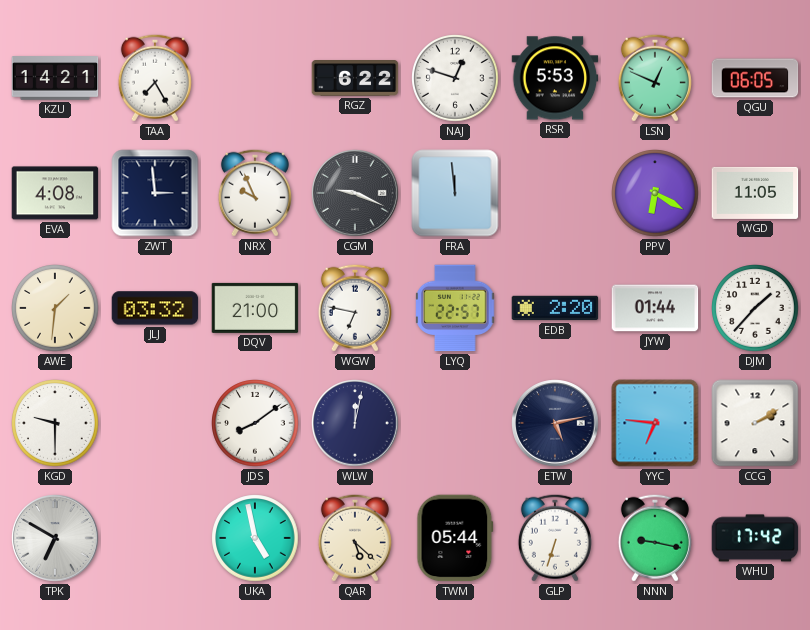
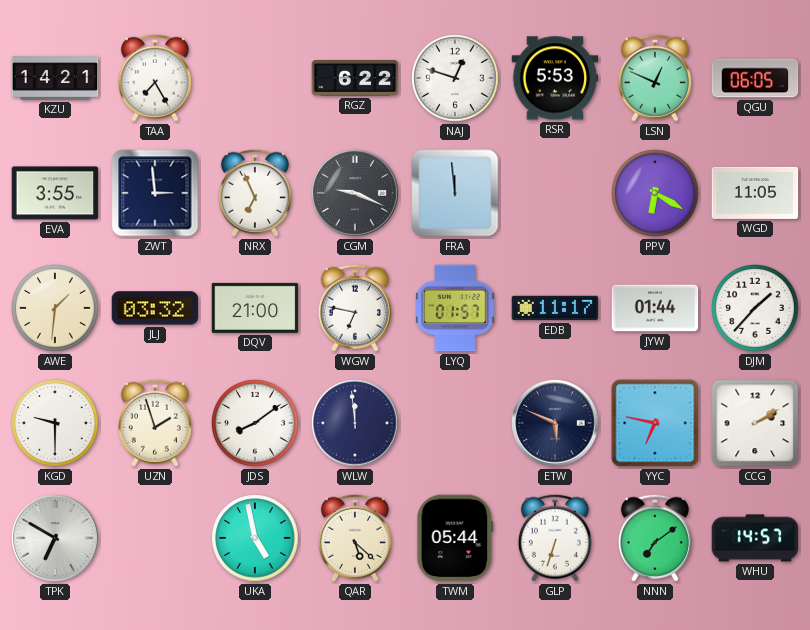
EVA: 4:08 -> 3:55 (55, 193)
NRX: 9:56 -> 6:56 (255, 193)
LYQ: 22:57 -> 01:57 (455, 308)
EDB: 2:20 -> 11:17 (555, 308)
UZN: none -> 1:57 (155, 423)
WLW: 12:02 -> 11:59 (355, 423)
ETW: 5:13 -> 5:49 (555, 423)
YYC: 6:46 -> 6:47 (655, 423)
NNN: 9:17 -> 7:09 (655, 538)
WHU: 17:42 -> 14:57 (755, 538)
